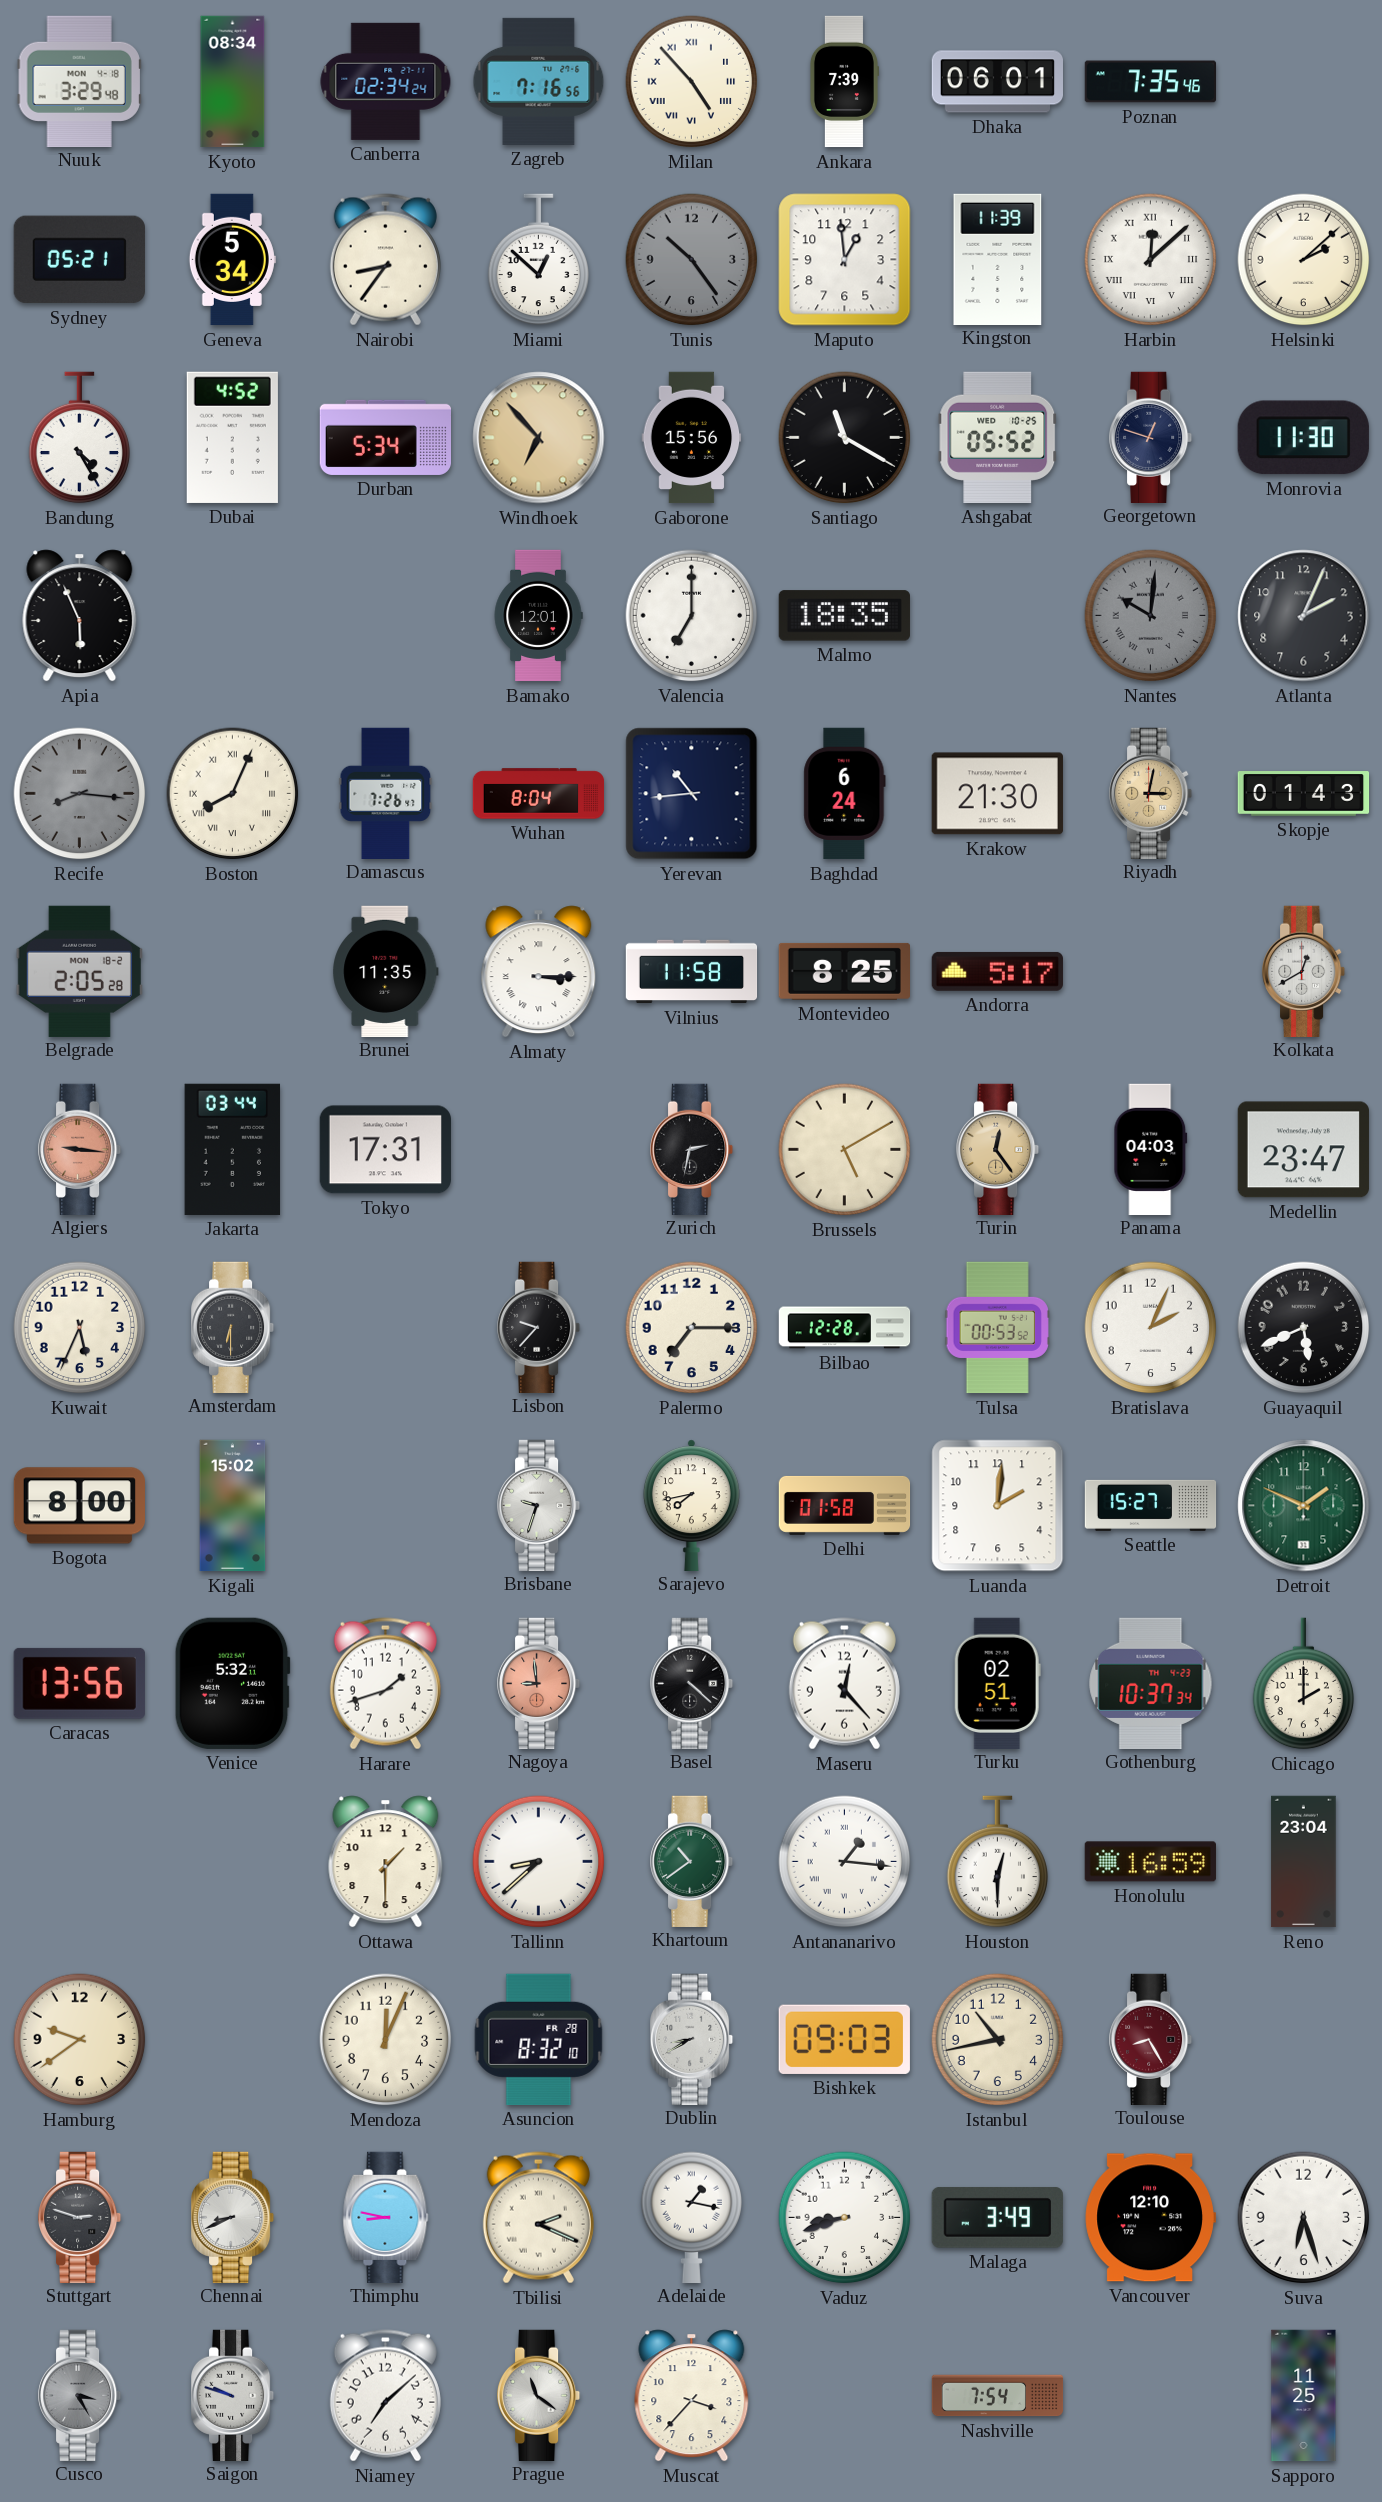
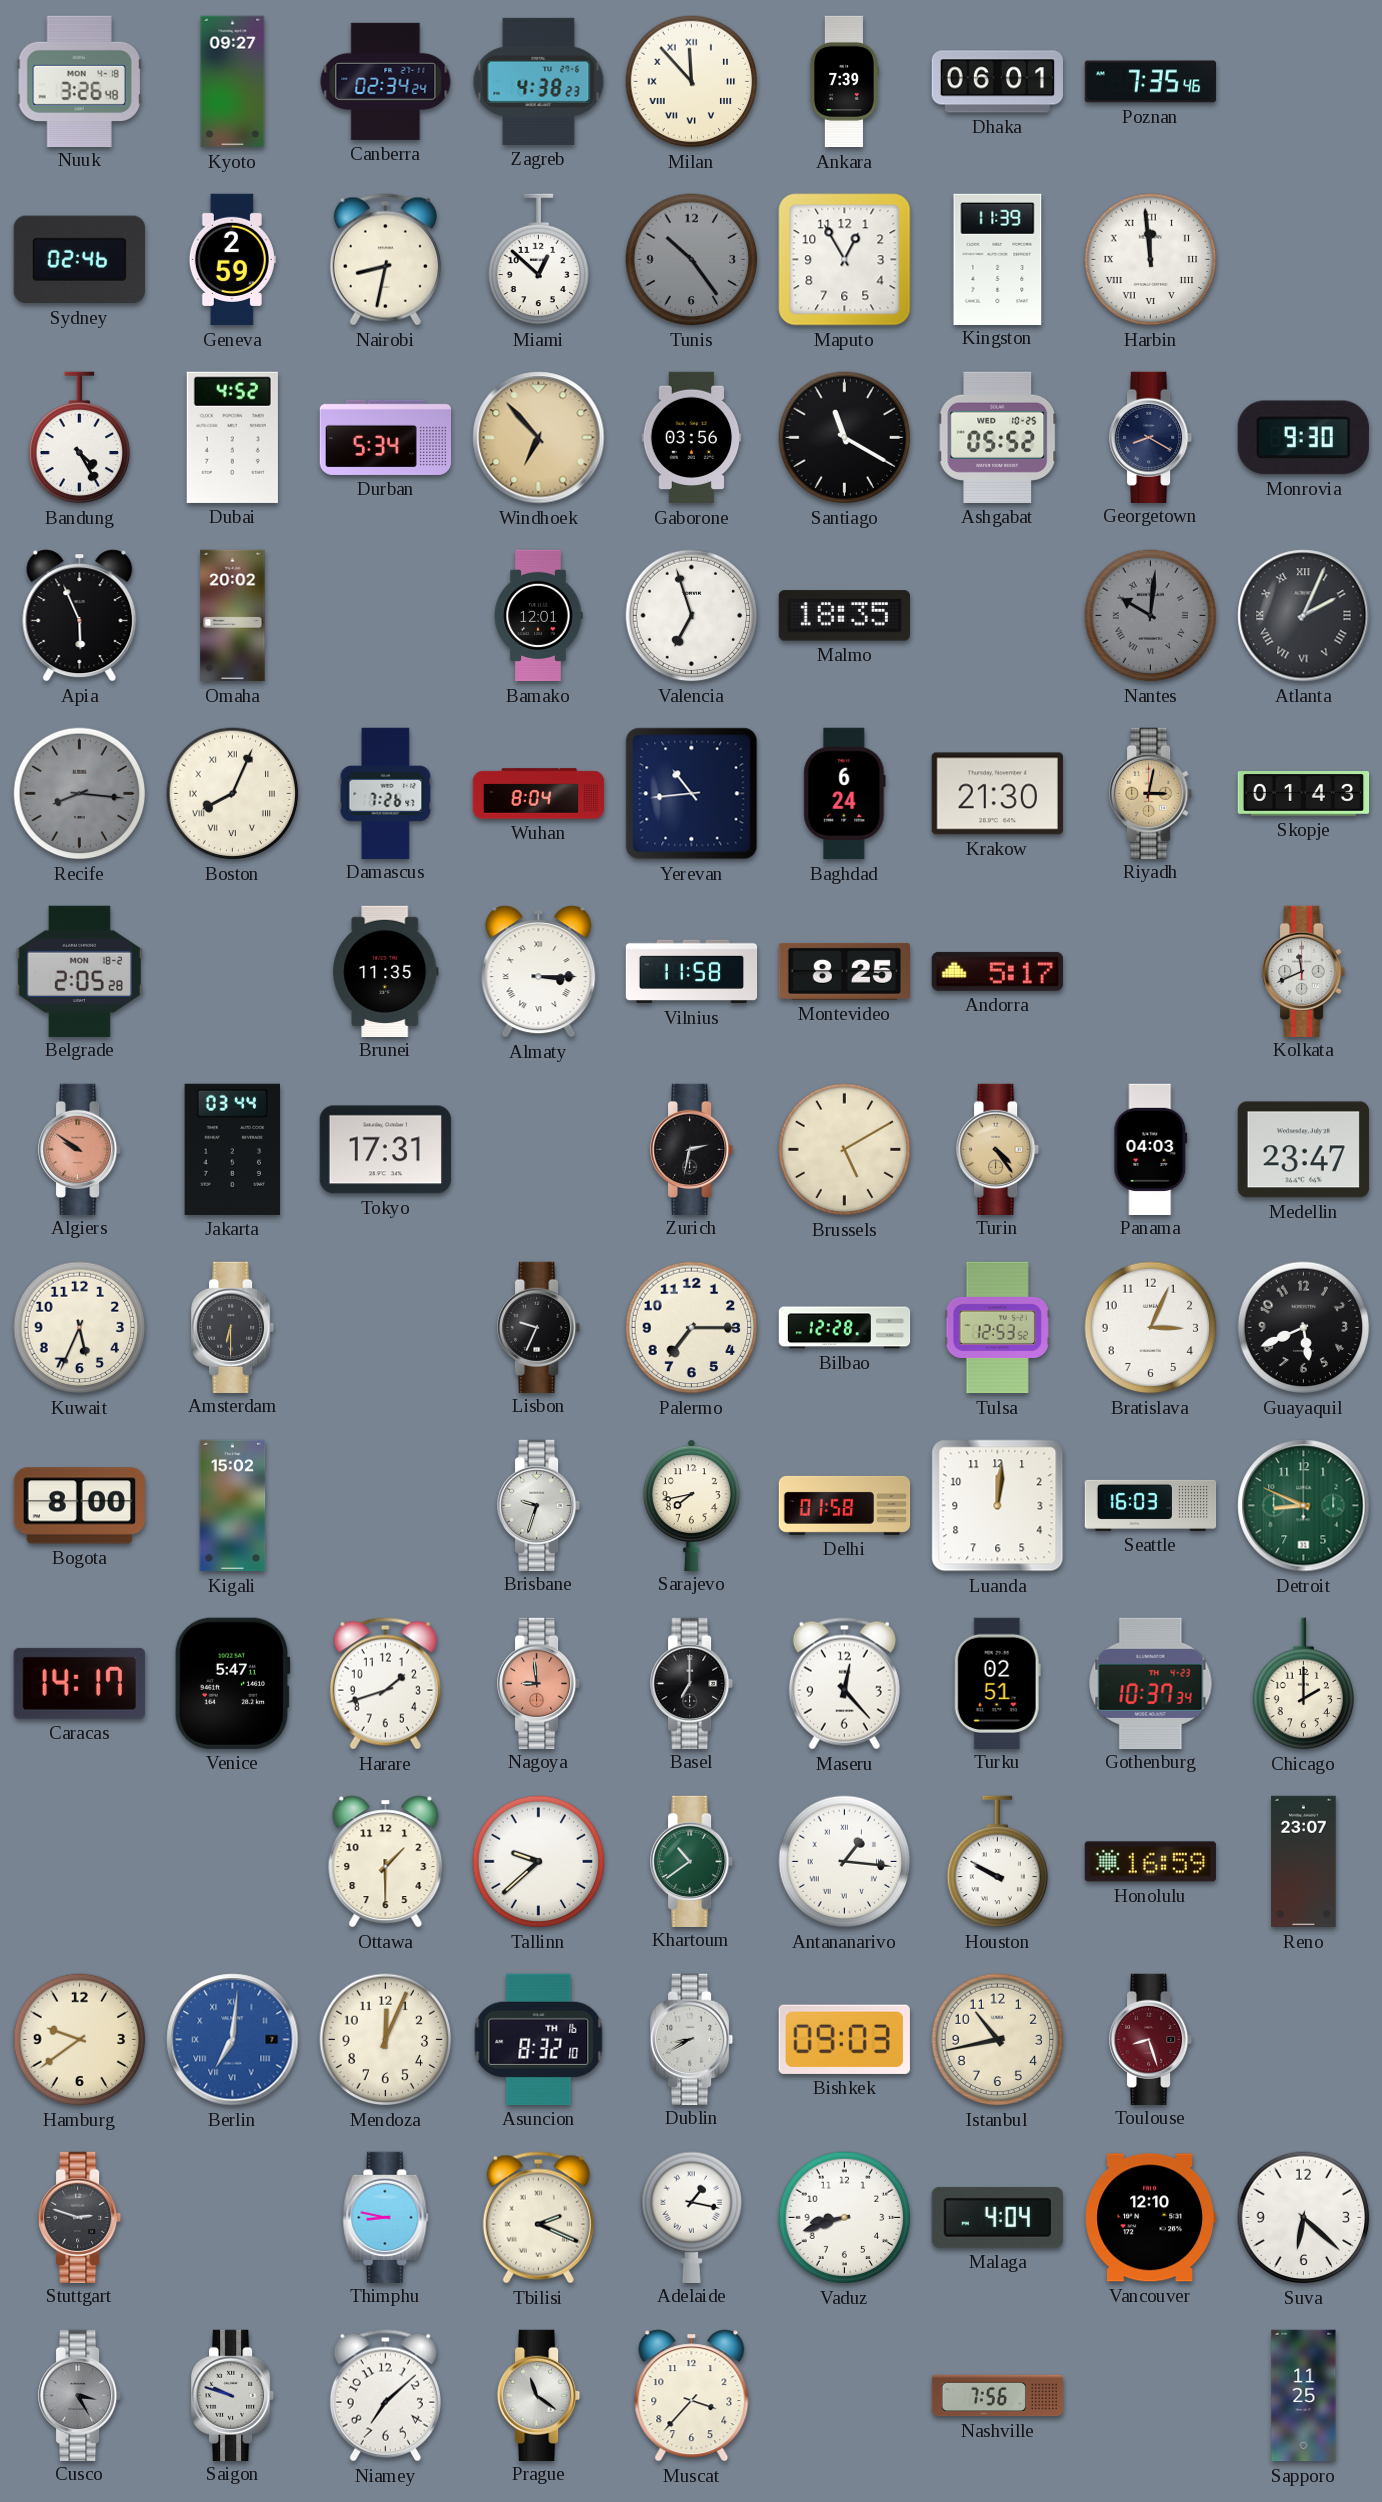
Nuuk: 3:29 -> 3:26 (79, 81)
Kyoto: 08:34 -> 09:27 (233, 82)
Zagreb: 7:16 -> 4:38 (539, 81)
Milan: 4:53 -> 11:53 (692, 82)
Sydney: 05:21 -> 02:46 (79, 260)
Geneva: 5:34 -> 2:59 (232, 260)
Nairobi: 8:36 -> 8:32 (385, 260)
Maputo: 12:59 -> 12:55 (845, 260)
Harbin: 12:08 -> 11:59 (1151, 260)
Helsinki: 2:08 -> none (1304, 260)
Gaborone: 15:56 -> 03:56 (692, 438)
Georgetown: 12:48 -> 8:20 (1152, 437)
Monrovia: 11:30 -> 9:30 (1303, 438)
Omaha: none -> 20:02 (233, 616)
Valencia: 7:00 -> 6:57 (692, 616)
Atlanta numerals: Arabic -> Roman (1304, 616)
Kolkata: 12:40 -> 11:41 (1305, 971)
Algiers: 9:16 -> 9:51 (81, 1149)
Turin: 12:24 -> 4:24 (999, 1149)
Lisbon: 9:37 -> 9:34 (540, 1327)
Tulsa: 00:53 -> 12:53 (997, 1328)
Bratislava: 2:04 -> 3:04 (1151, 1328)
Luanda: 2:01 -> 12:01 (998, 1506)
Seattle: 15:27 -> 16:03 (1151, 1505)
Detroit: 1:49 -> 8:49 (1304, 1506)
Caracas: 13:56 -> 14:17 (79, 1683)
Venice: 5:32 -> 5:47 (232, 1683)
Basel: 4:22 -> 7:00 (693, 1683)
Tallinn: 8:38 -> 9:38 (539, 1862)
Houston: 12:30 -> 9:50 (998, 1862)
Reno: 23:04 -> 23:07 (1304, 1862)
Berlin: none -> 7:01 (233, 2040)
Asuncion date: FR 28 -> TH 16 (539, 2039)
Toulouse: 8:25 -> 8:27 (1152, 2039)
Chennai: 8:41 -> none (234, 2217)
Malaga: 3:49 -> 4:04 (997, 2217)
Suva: 6:27 -> 6:22 (1304, 2218)
Nashville: 7:54 -> 7:56 (998, 2396)
